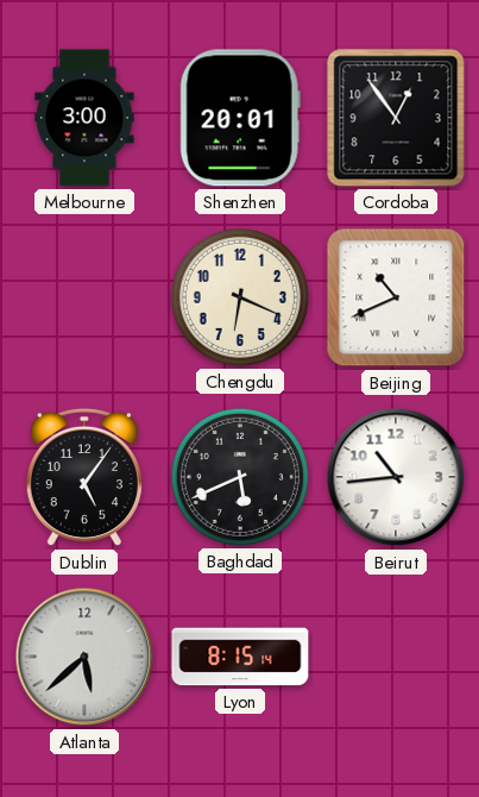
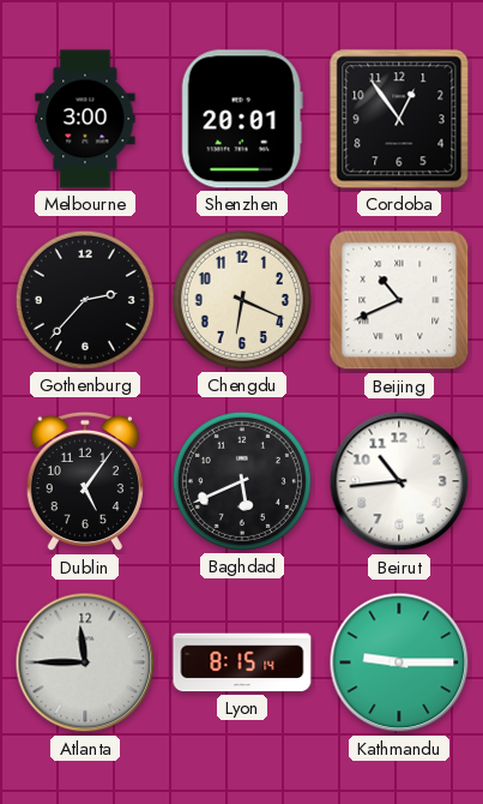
Gothenburg: none -> 2:37 (85, 300)
Atlanta: 5:38 -> 11:45 (85, 662)
Kathmandu: none -> 9:15 (399, 662)
